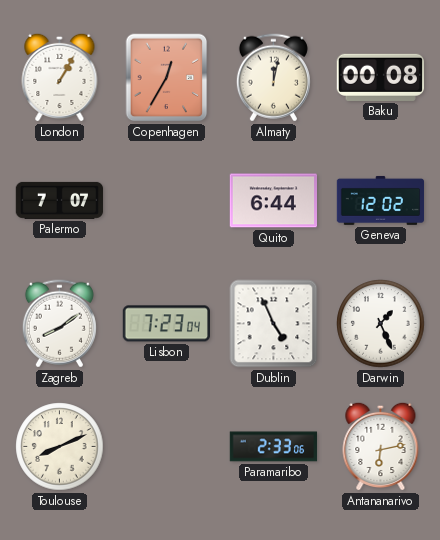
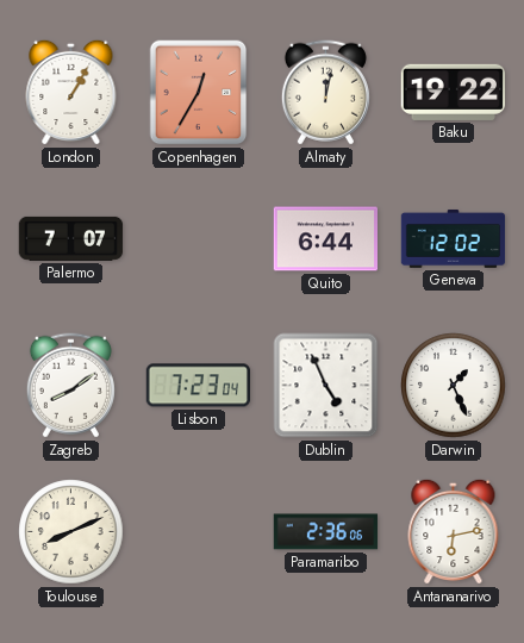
Baku: 00:08 -> 19:22 (453, 92)
Paramaribo: 2:33 -> 2:36 (326, 532)
